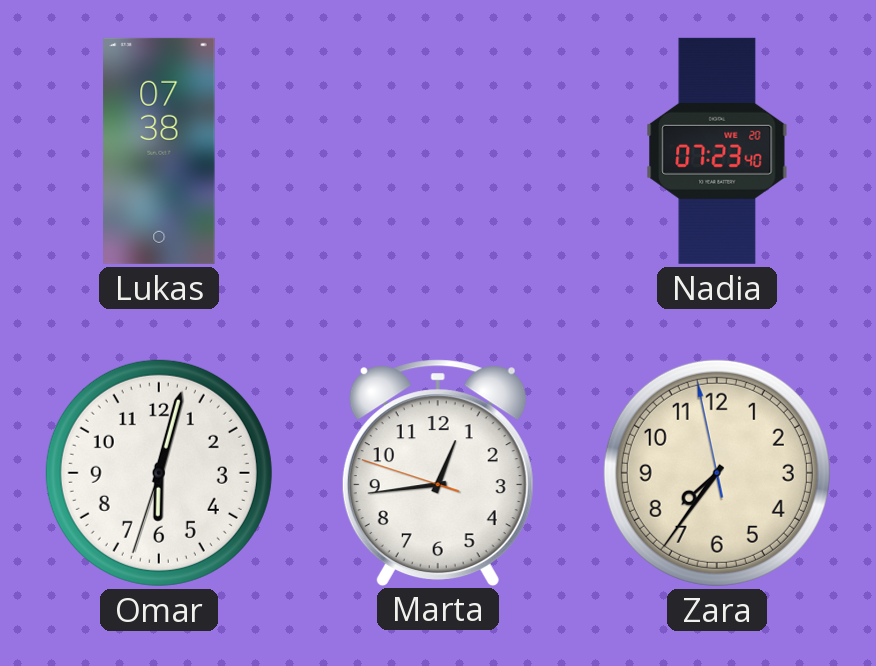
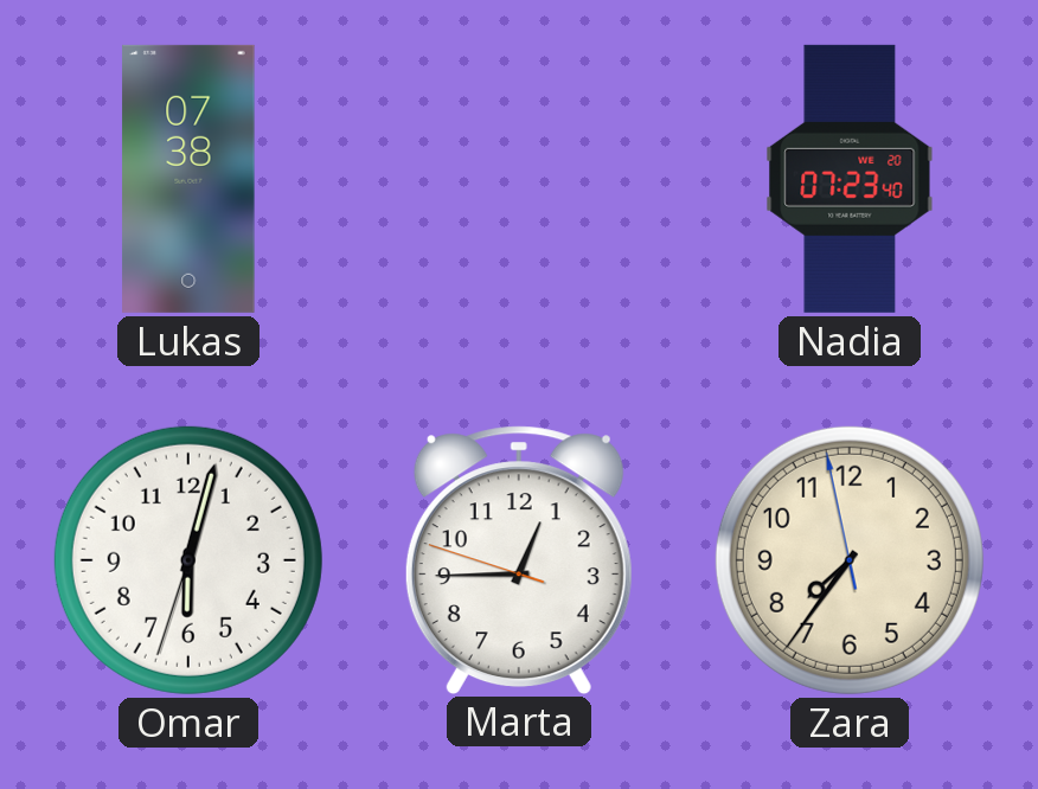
Marta: 12:43 -> 12:44 (519, 559)
